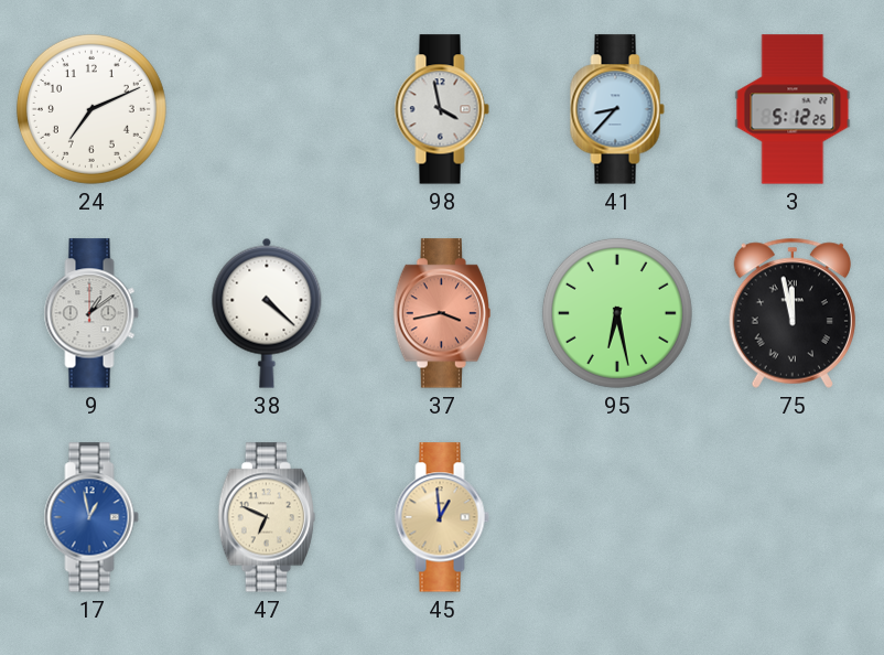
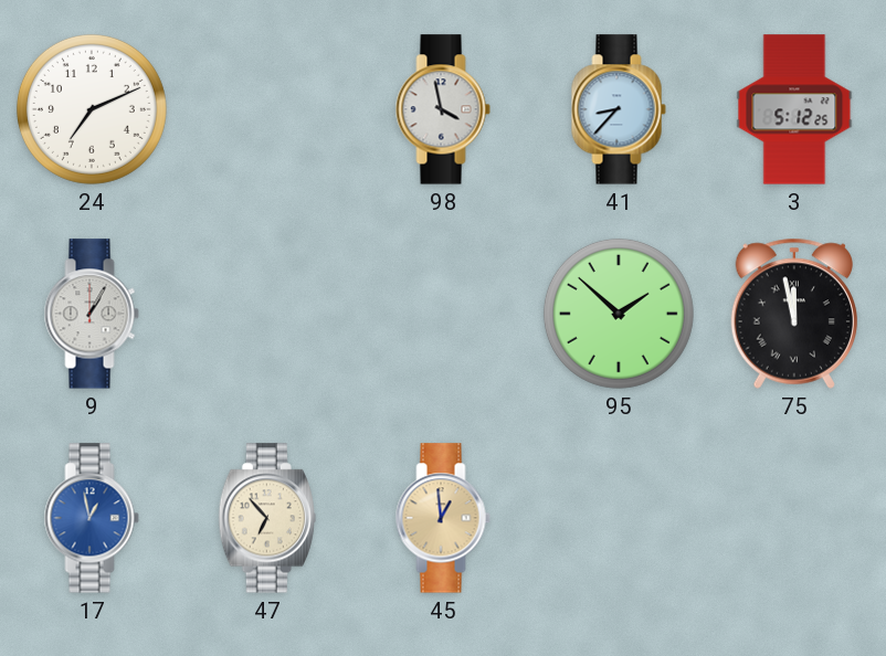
9: 1:09 -> 1:05 (92, 314)
38: 4:22 -> none (267, 313)
37: 3:43 -> none (442, 313)
95: 6:28 -> 1:52 (619, 314)
47: 6:49 -> 6:53 (267, 518)
